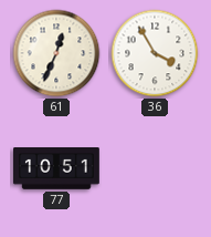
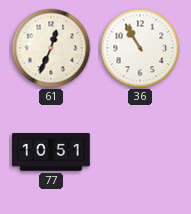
36: 3:55 -> 10:55 (140, 48)
